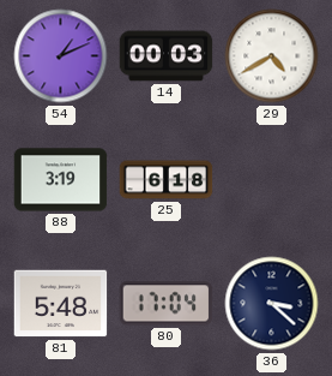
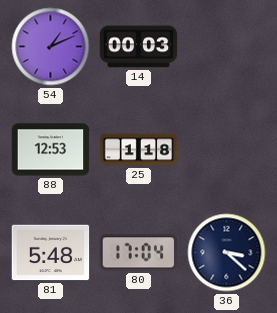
29: 4:40 -> none (272, 56)
88: 3:19 -> 12:53 (51, 150)
25: 6:18 -> 1:18 (139, 150)
